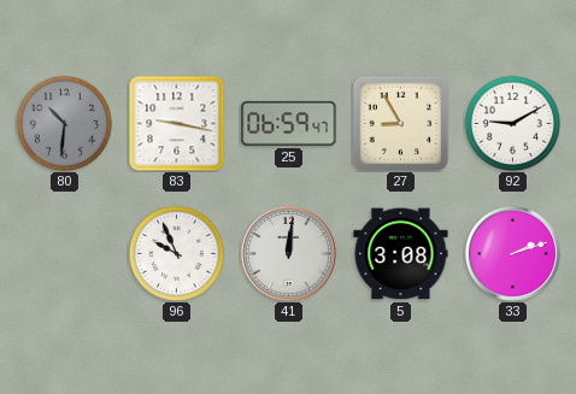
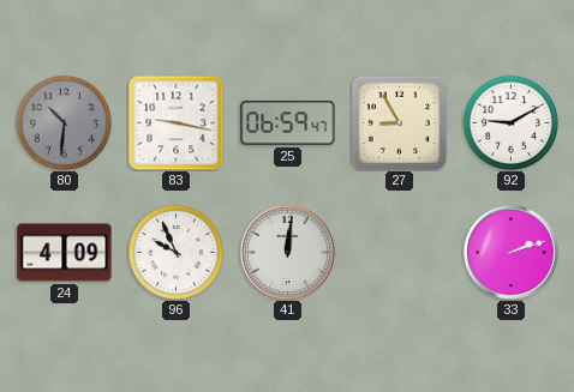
24: none -> 4:09 (65, 253)
5: 3:08 -> none (401, 254)
